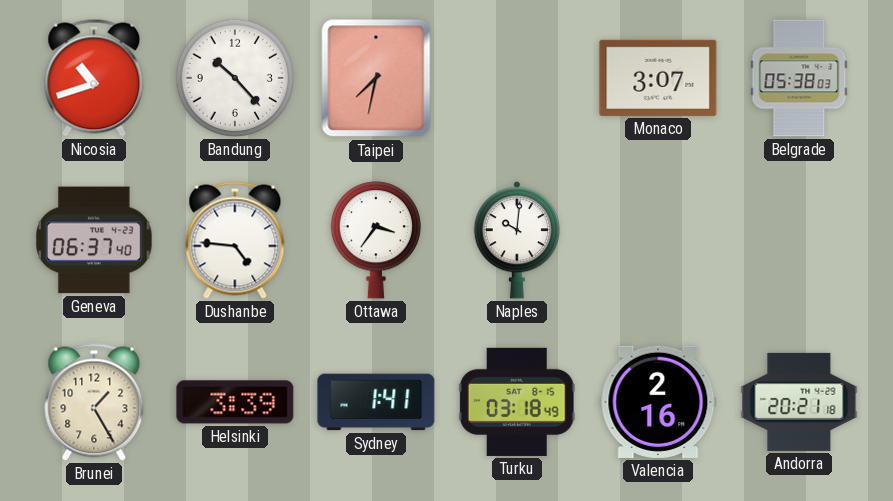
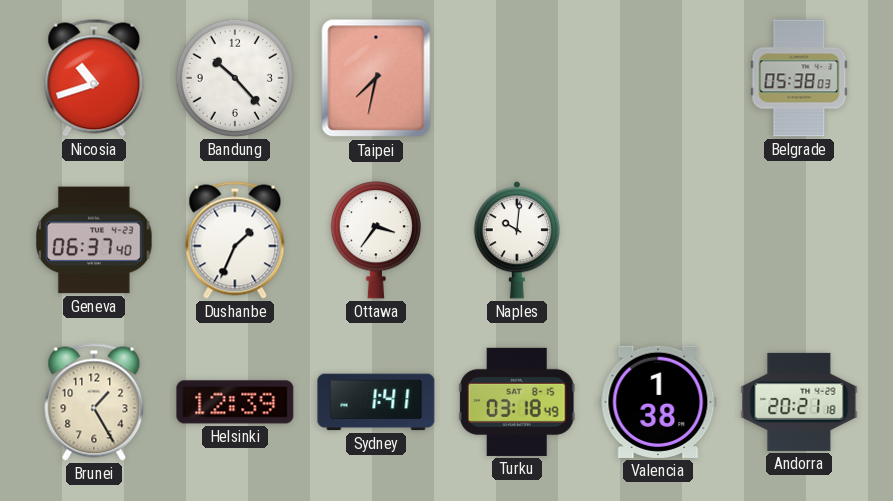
Monaco: 3:07 -> none (658, 78)
Dushanbe: 4:46 -> 1:34 (235, 240)
Helsinki: 3:39 -> 12:39 (235, 402)
Valencia: 2:16 -> 1:38 (658, 402)
